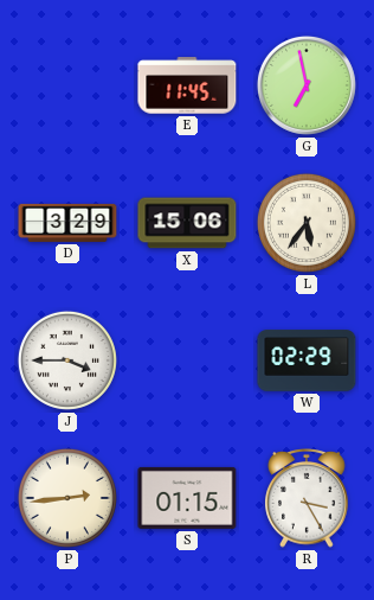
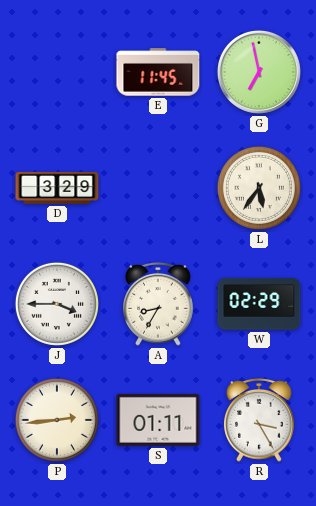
X: 15:06 -> none (187, 223)
A: none -> 8:35 (158, 305)
S: 01:15 -> 01:11 (158, 420)
